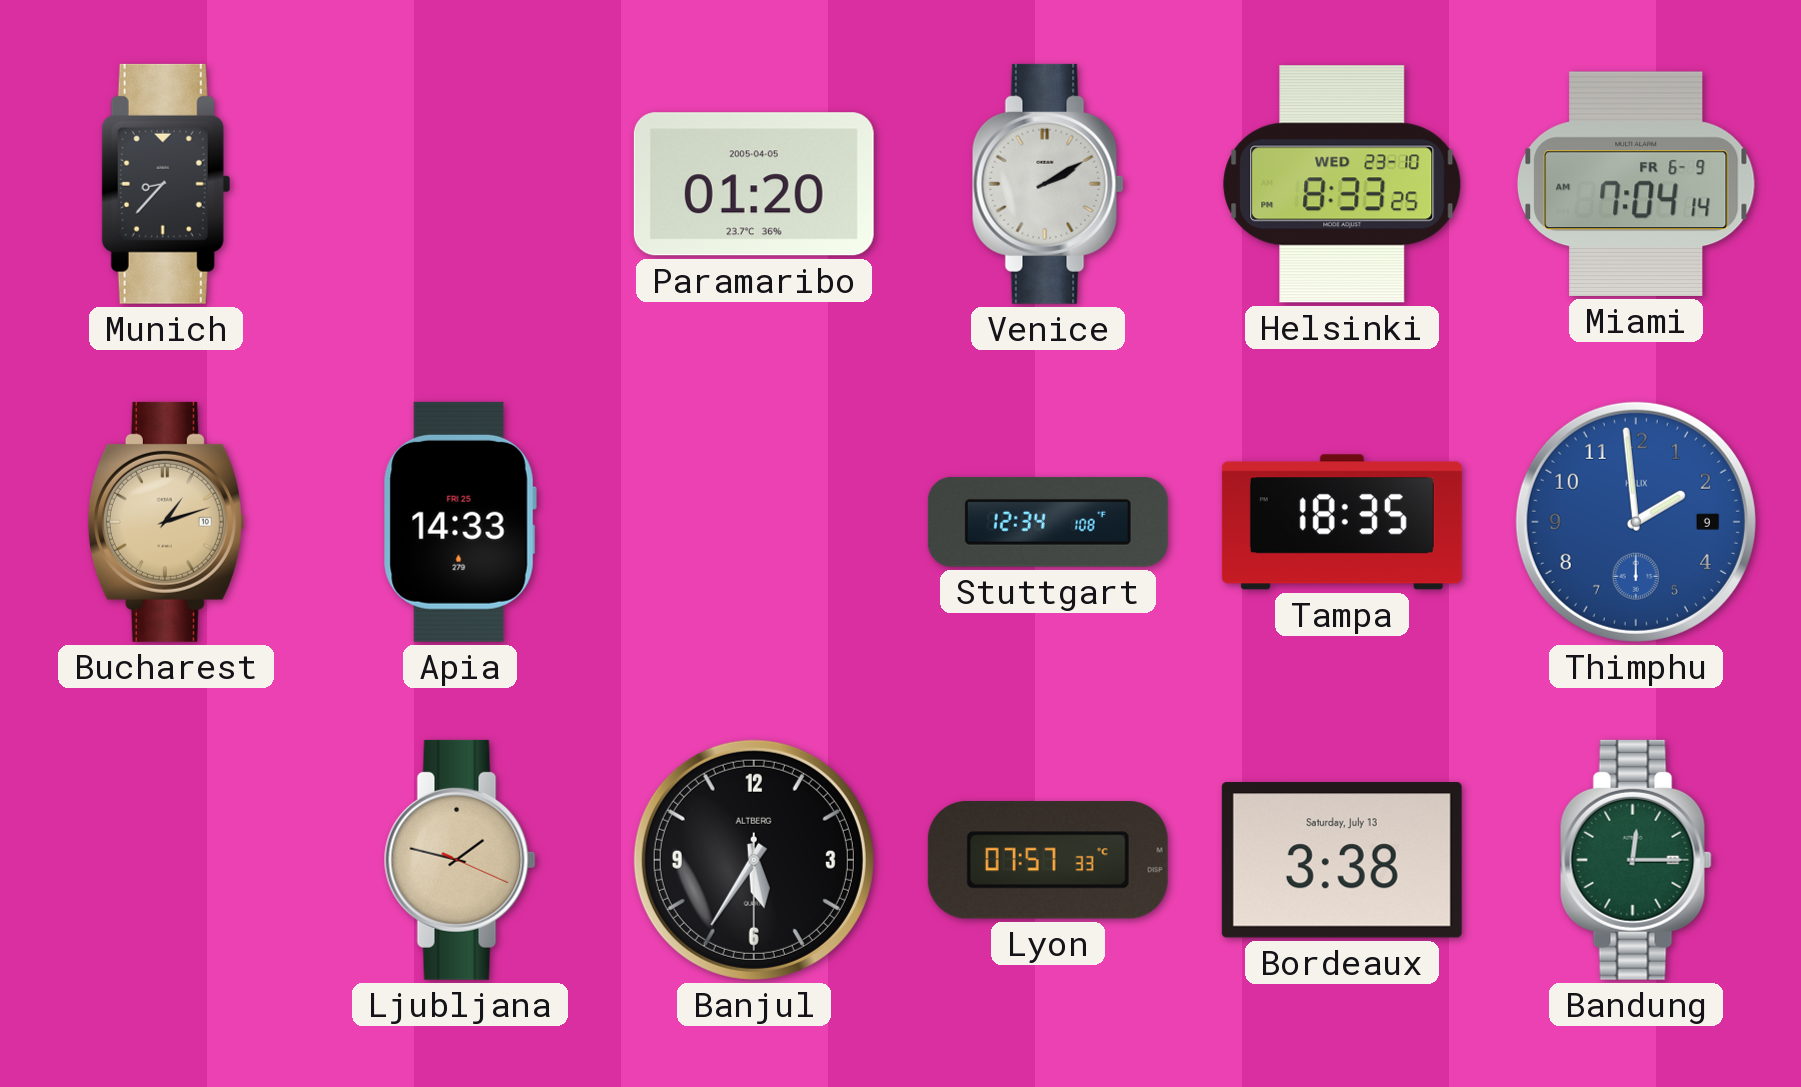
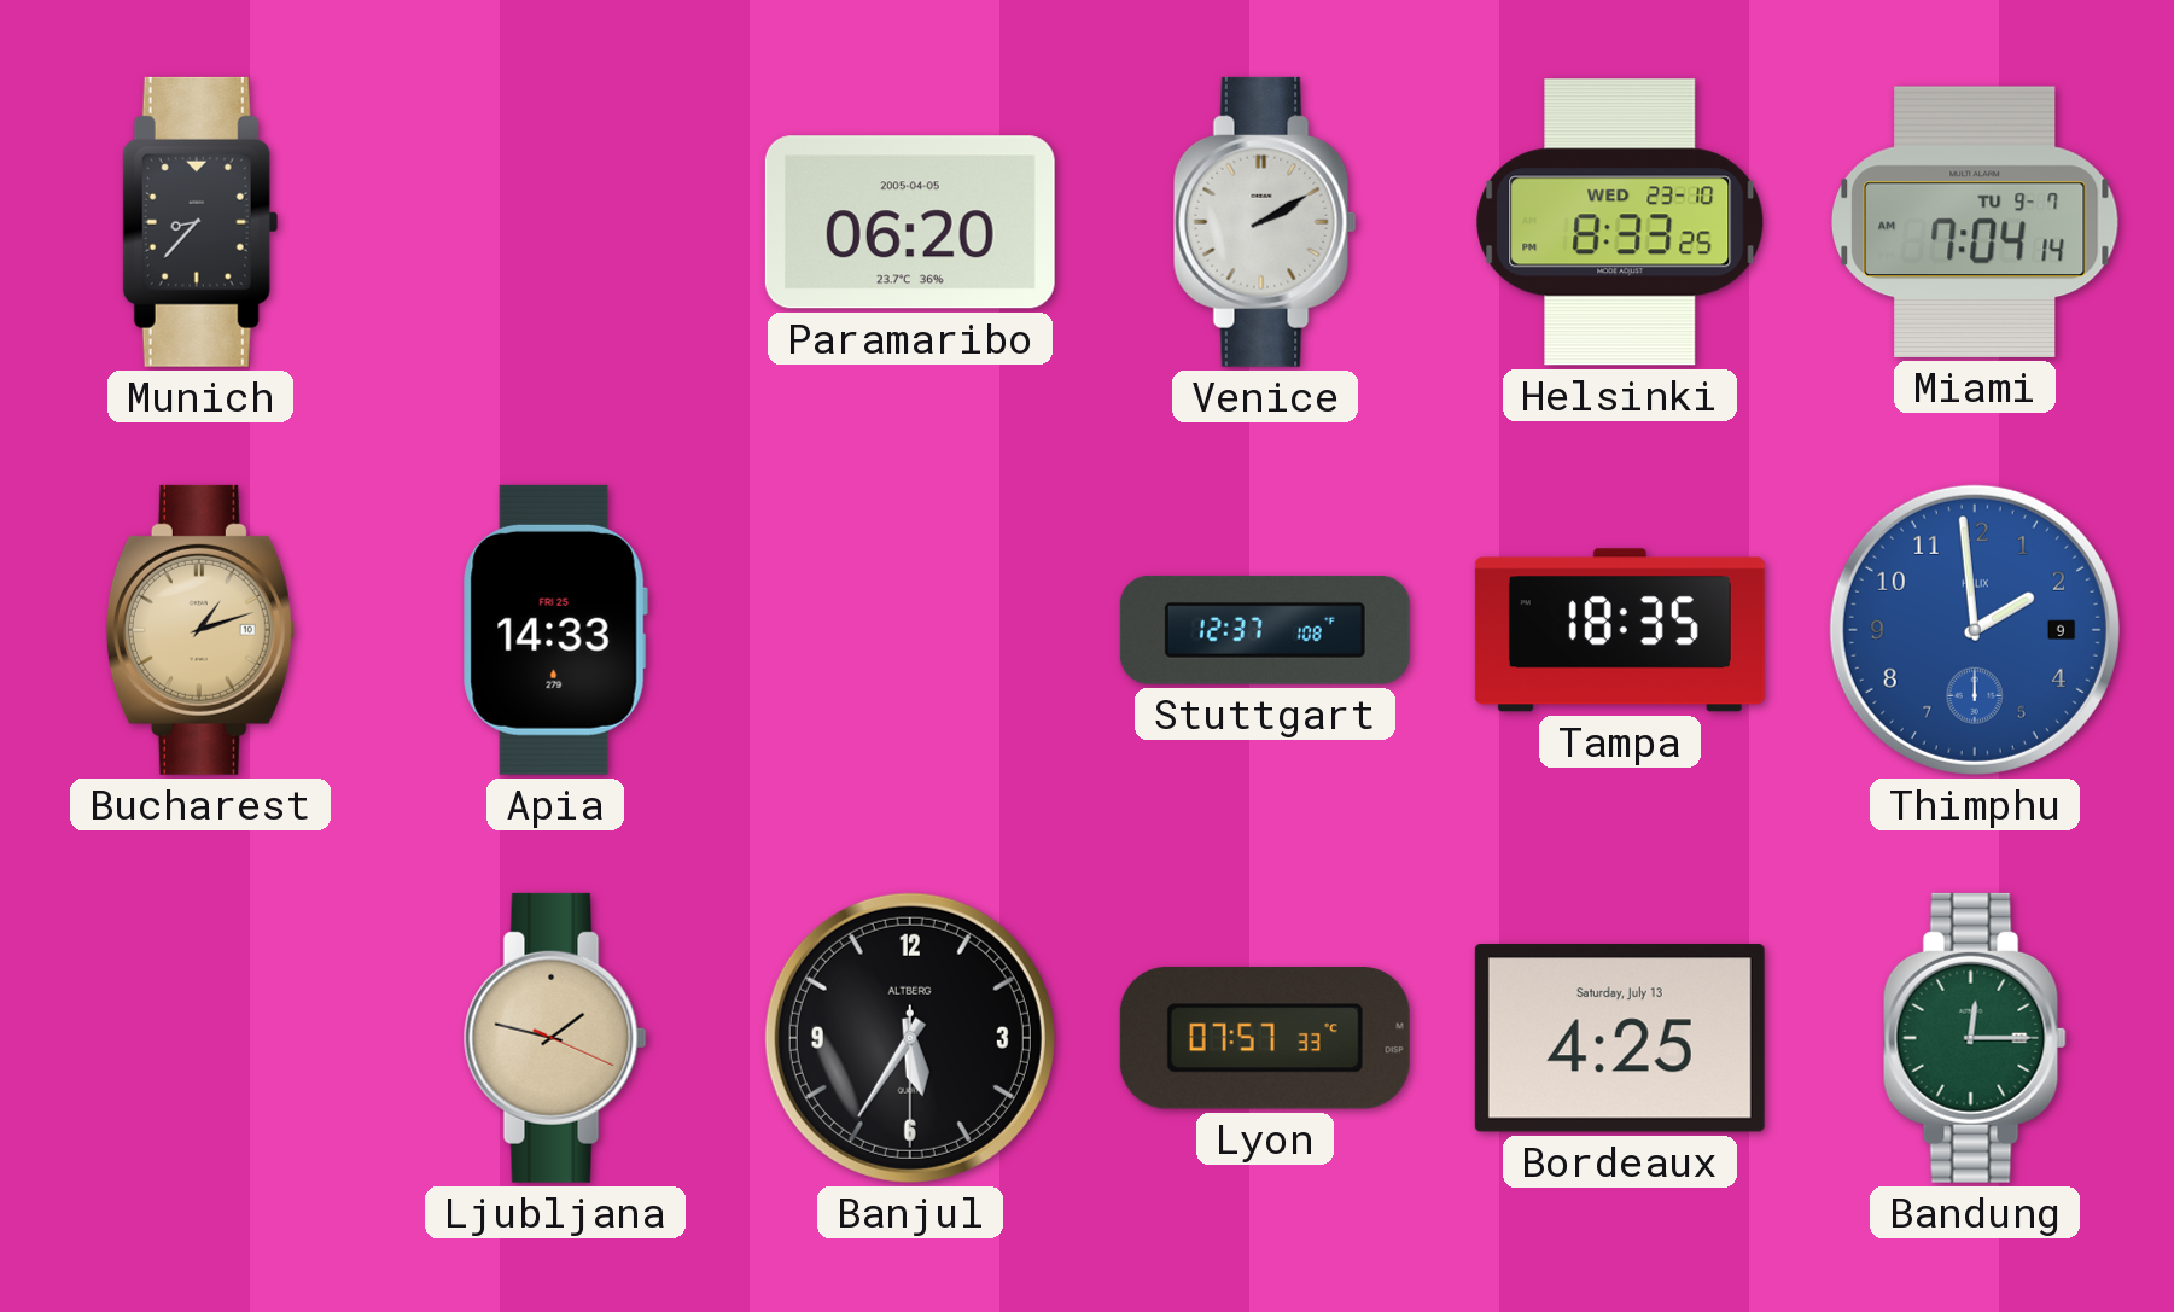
Paramaribo: 01:20 -> 06:20 (910, 222)
Miami date: FR 6-9 -> TU 9-7 (1976, 222)
Stuttgart: 12:34 -> 12:37 (1265, 630)
Bordeaux: 3:38 -> 4:25 (1620, 1038)
